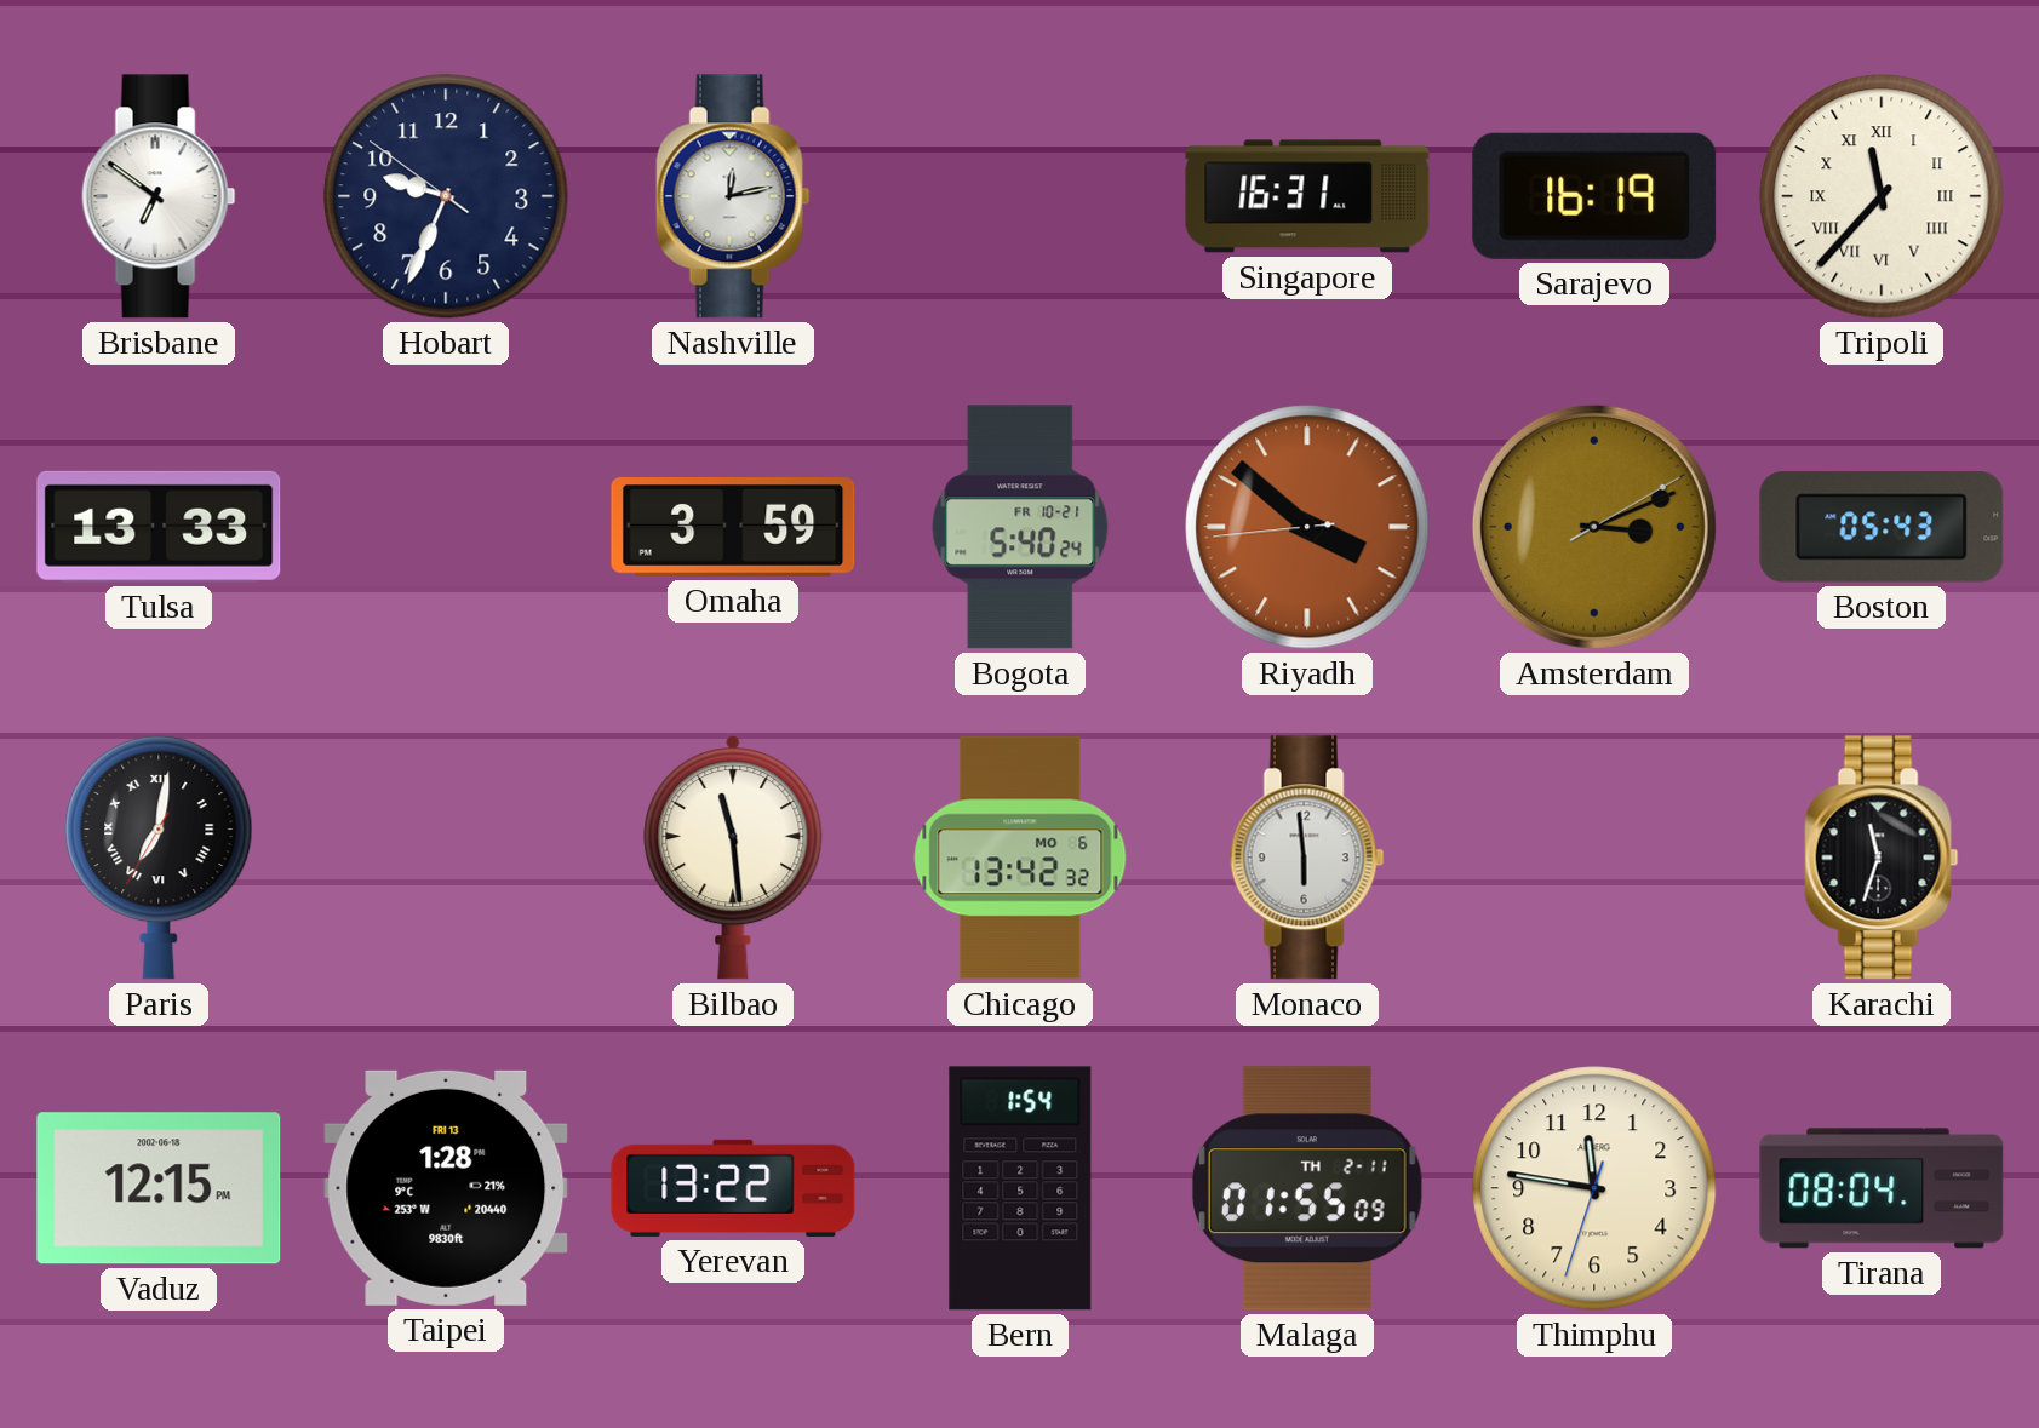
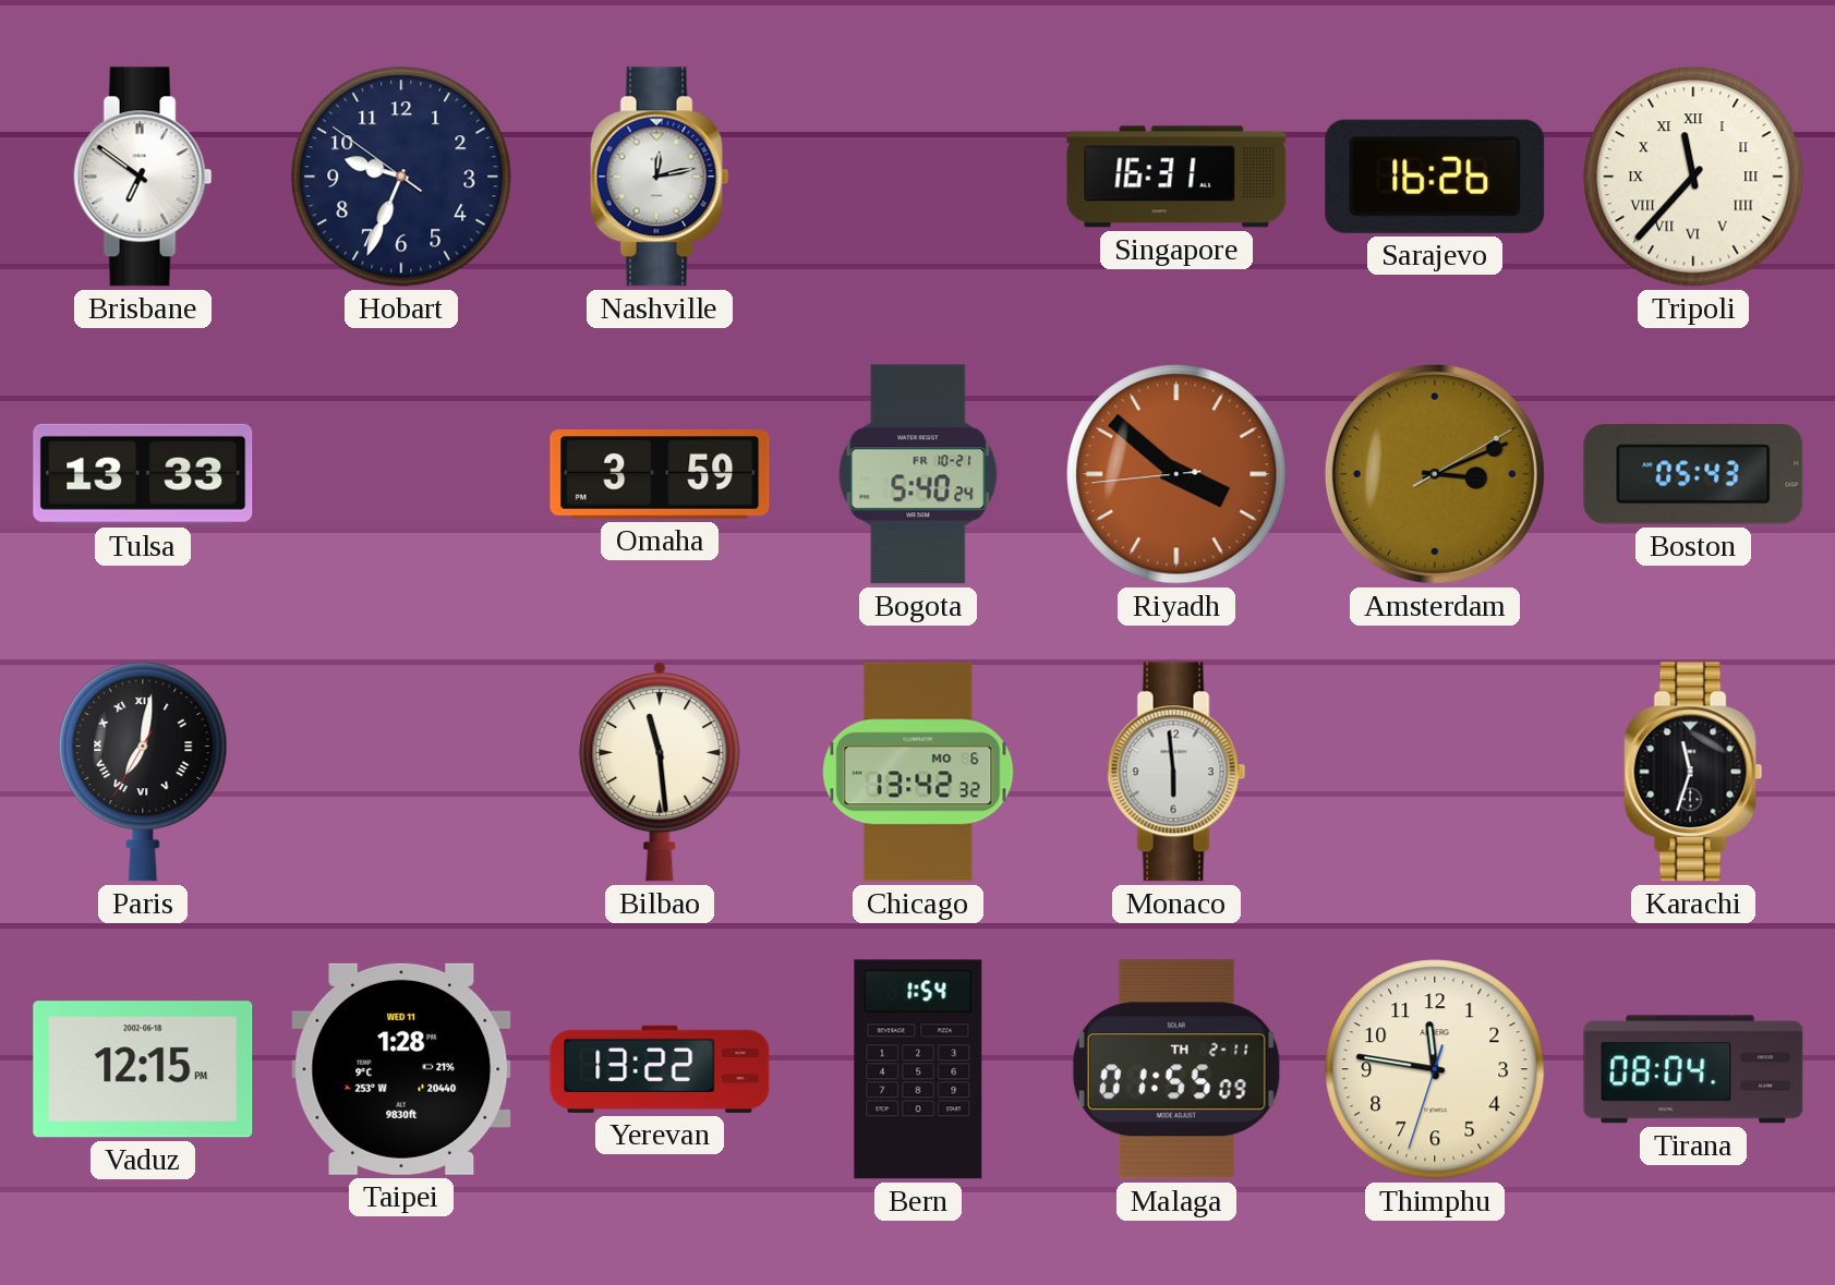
Sarajevo: 16:19 -> 16:26 (1435, 177)
Taipei date: FRI 13 -> WED 11 (401, 1069)
